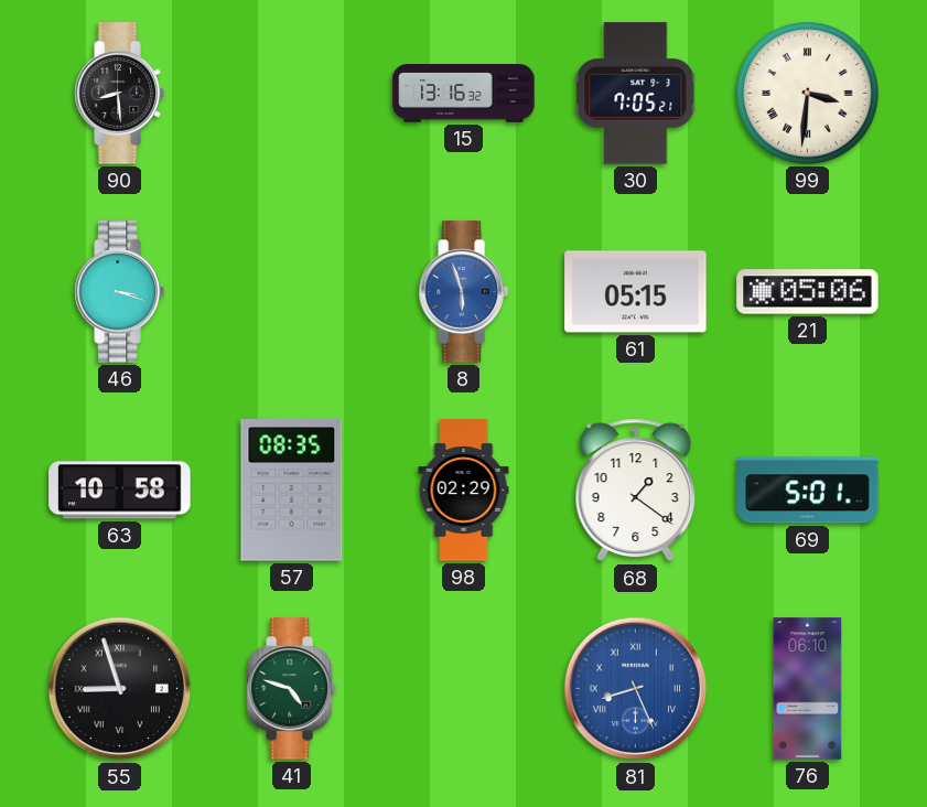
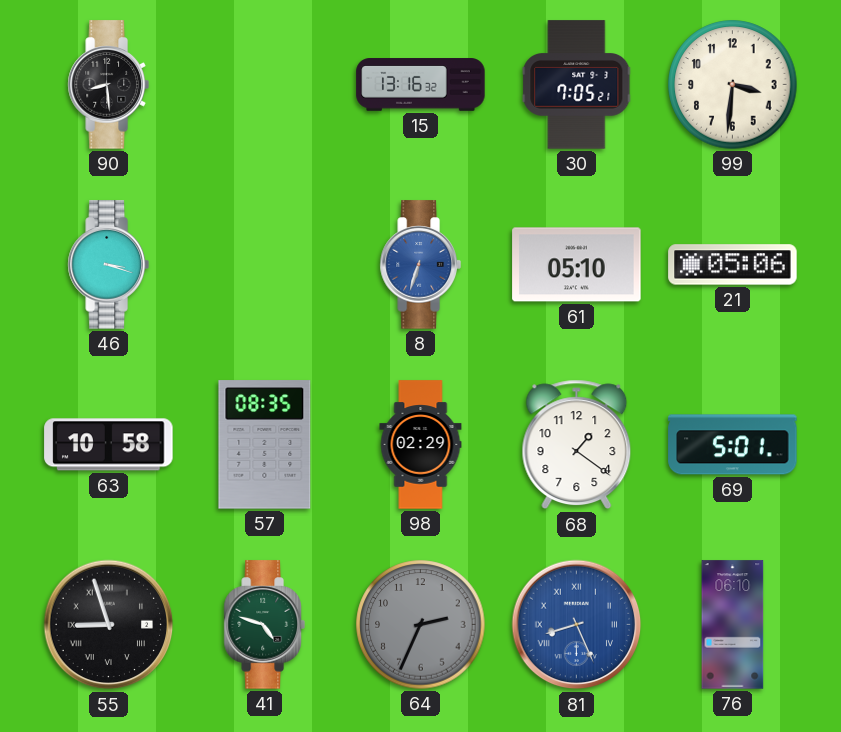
99 numerals: Roman -> Arabic (733, 85)
8: 5:57 -> 6:33 (420, 265)
61: 05:15 -> 05:10 (577, 265)
64: none -> 2:34 (421, 625)
